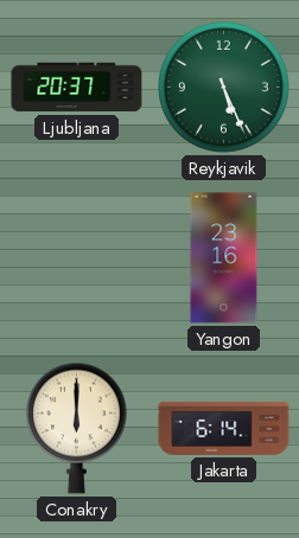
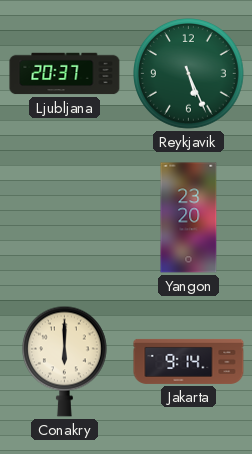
Yangon: 23:16 -> 23:20 (189, 218)
Jakarta: 6:14 -> 9:14 (189, 361)
